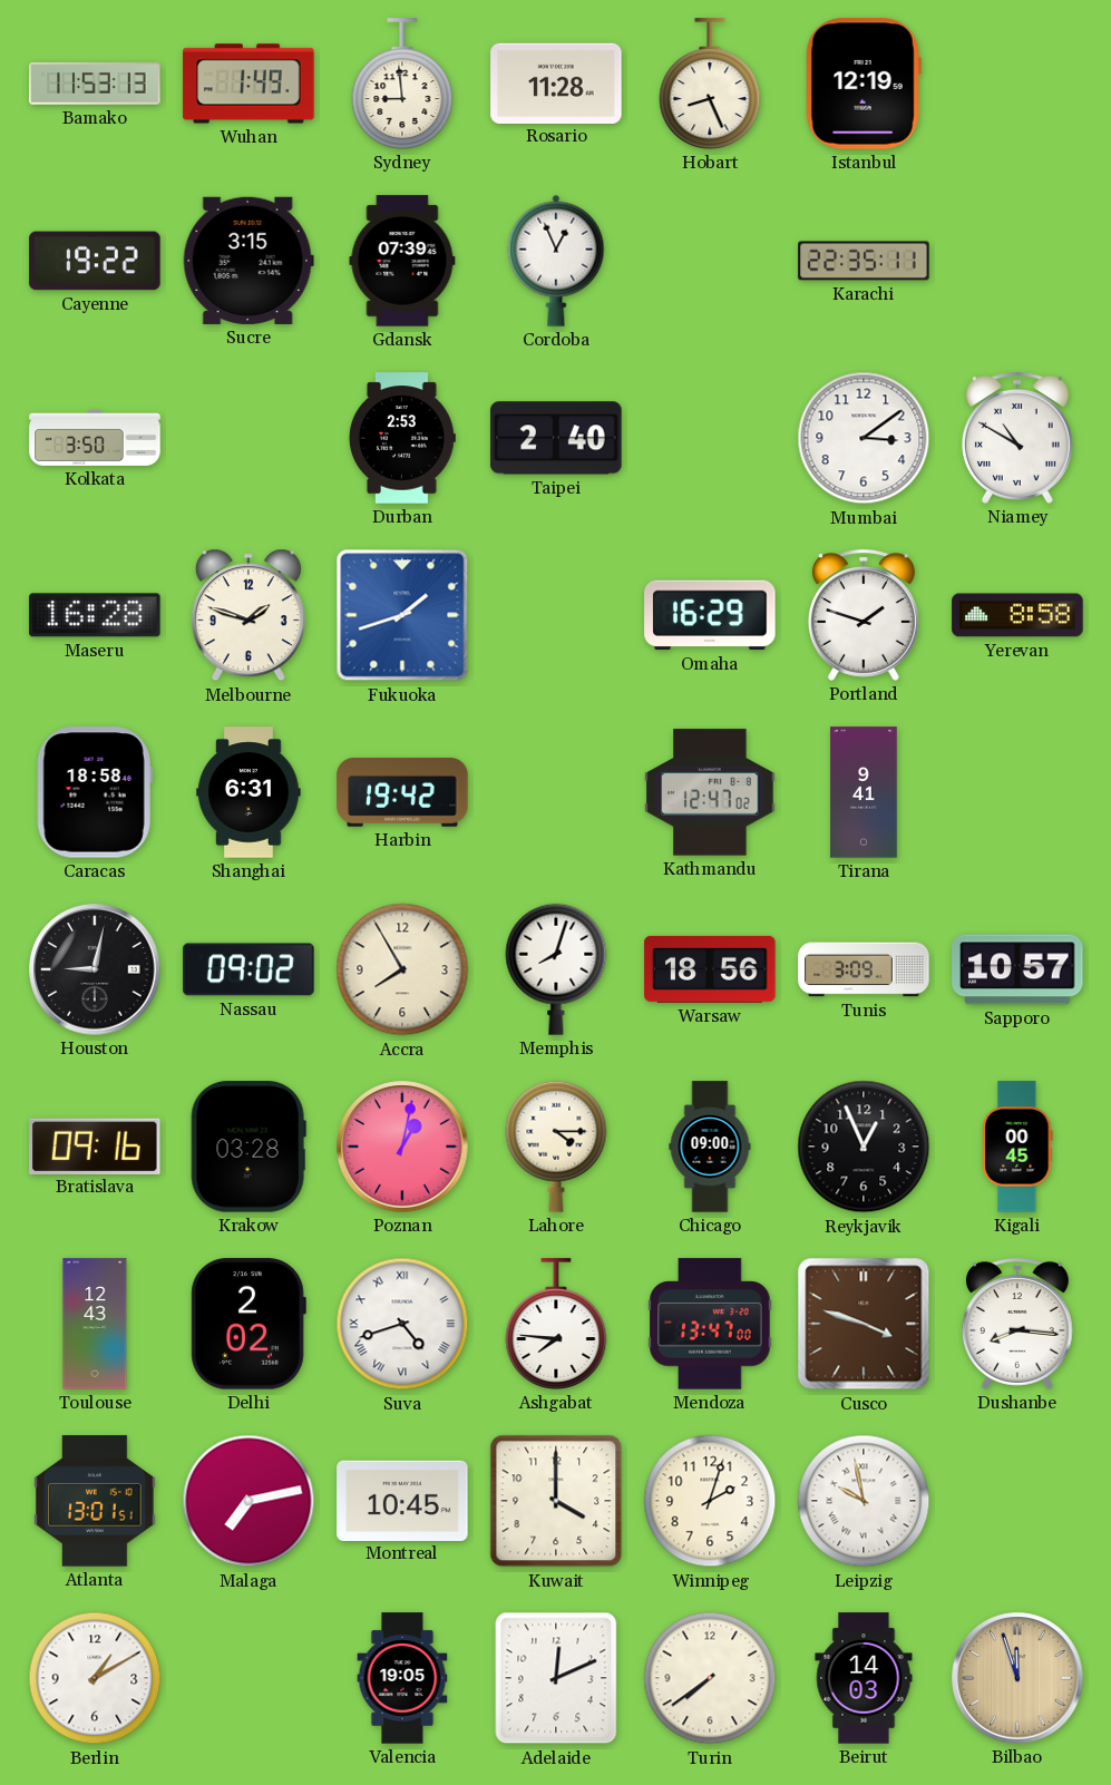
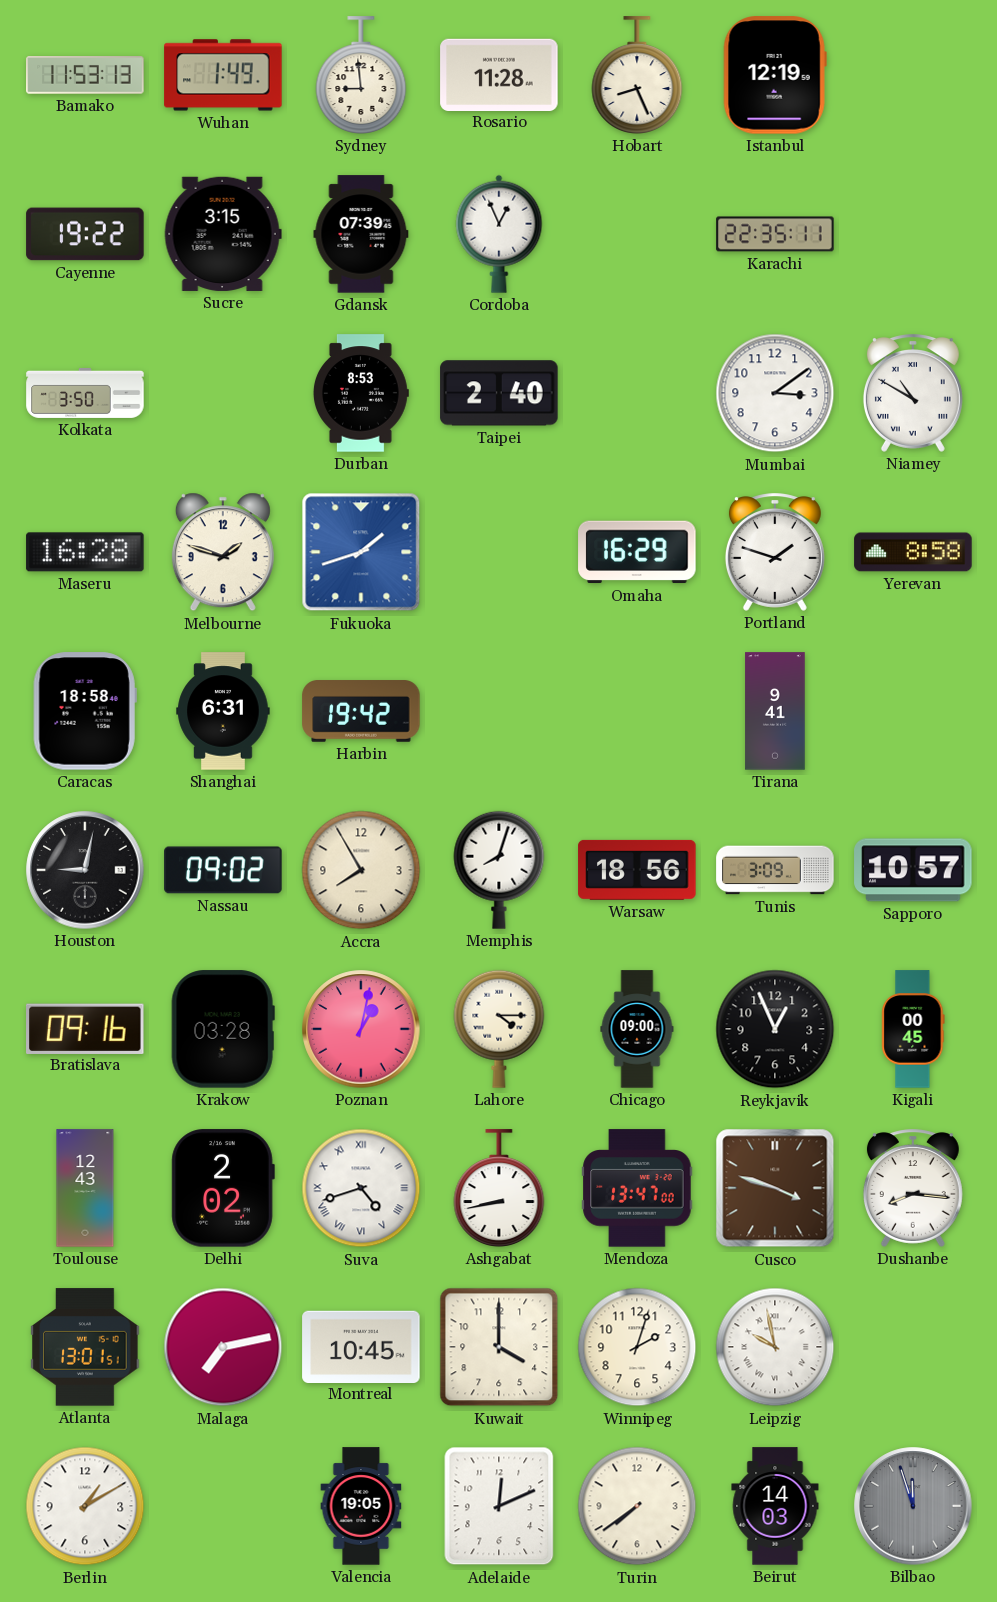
Durban: 2:53 -> 8:53 (361, 393)
Kathmandu: 12:47 -> none (710, 792)
Ashgabat: 7:46 -> 8:43 (499, 1188)
Bilbao dial: champagne -> grey (913, 1506)
